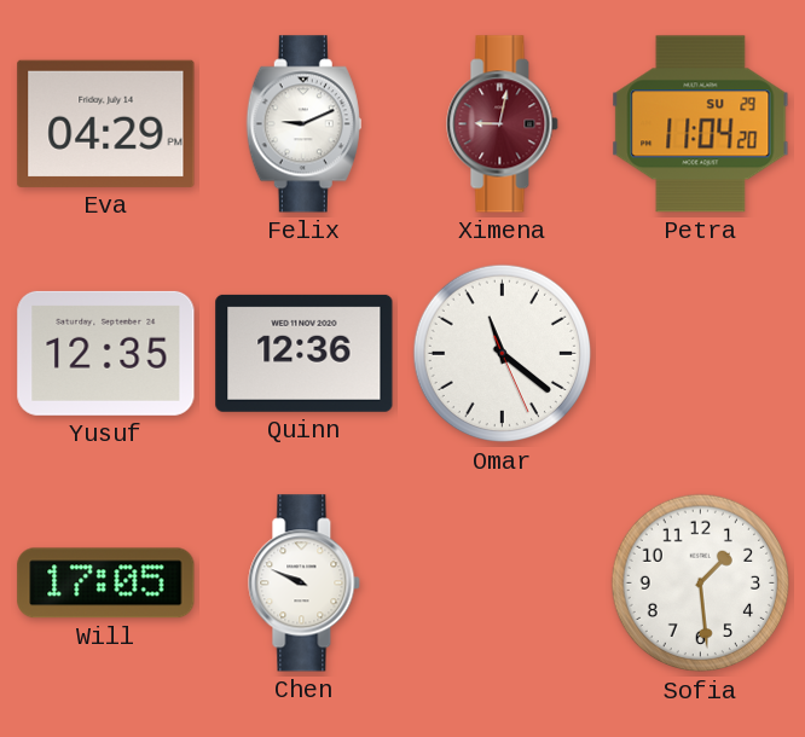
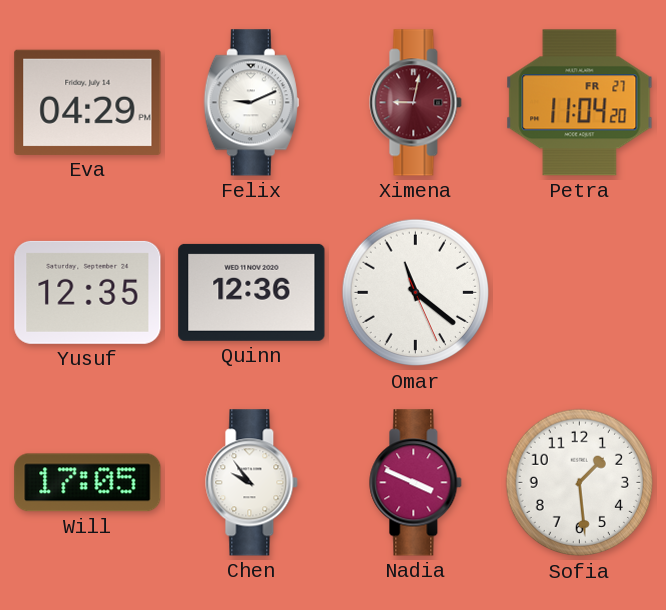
Petra date: SU 29 -> FR 27 (580, 103)
Chen: 9:49 -> 9:54 (252, 483)
Nadia: none -> 3:49 (416, 483)
